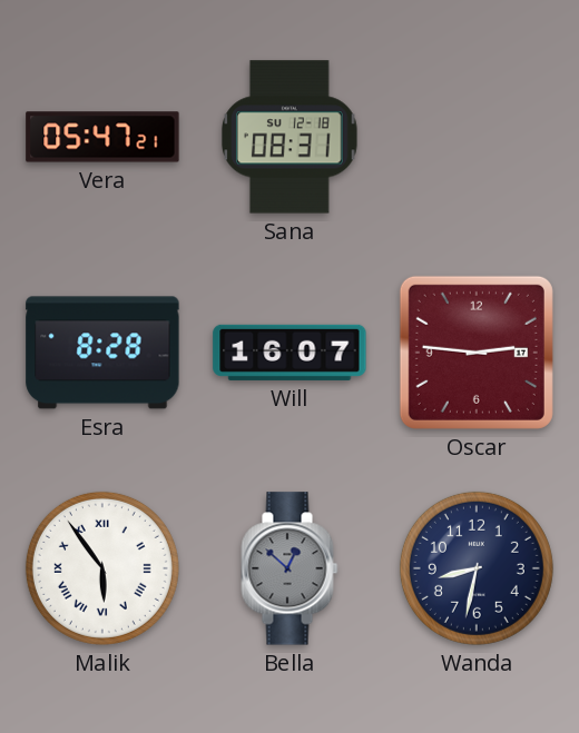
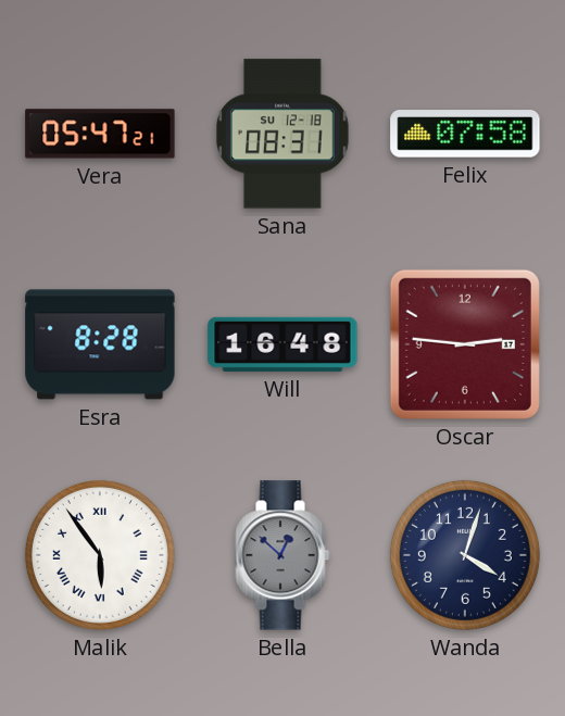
Felix: none -> 07:58 (465, 134)
Will: 16:07 -> 16:48 (282, 344)
Wanda: 8:32 -> 4:03 (465, 555)
